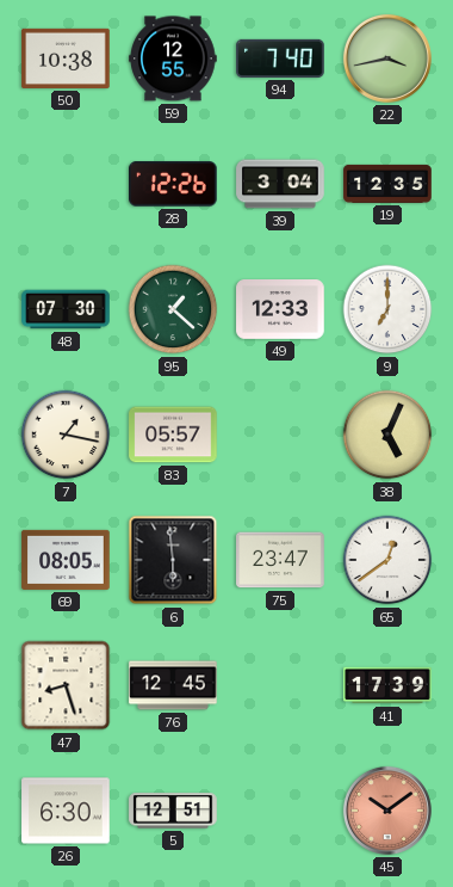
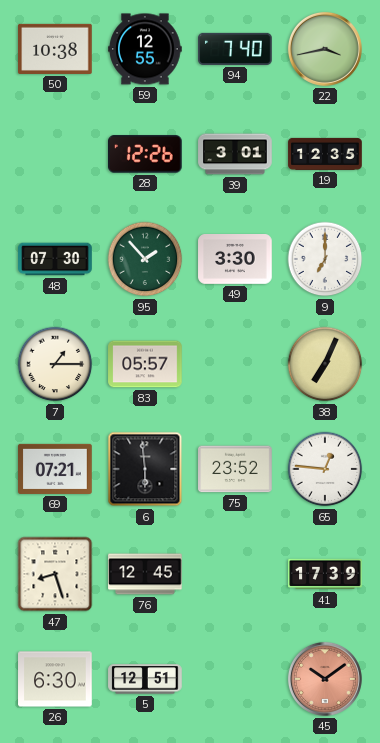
39: 3:04 -> 3:01 (235, 154)
95: 1:22 -> 1:53 (145, 259)
49: 12:33 -> 3:30 (235, 260)
7: 1:17 -> 1:15 (55, 364)
38: 5:04 -> 7:04 (325, 364)
69: 08:05 -> 07:21 (55, 469)
75: 23:47 -> 23:52 (235, 469)
65: 12:39 -> 12:46 (325, 469)
